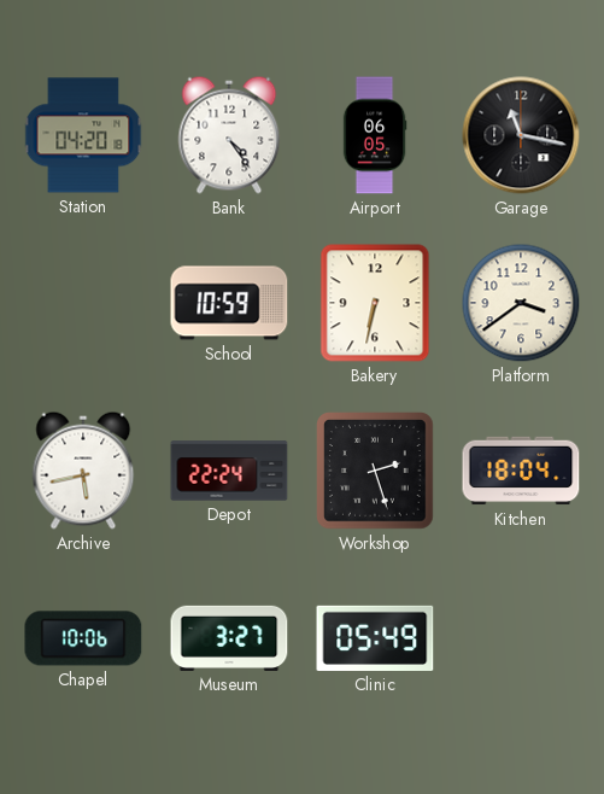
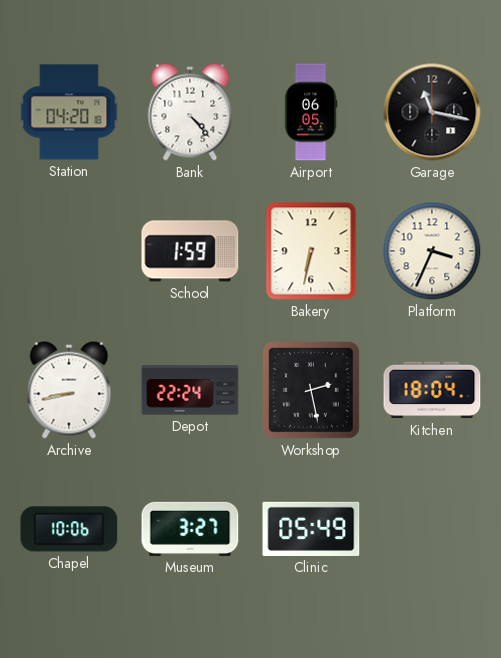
Bank: 4:24 -> 4:23 (190, 112)
School: 10:59 -> 1:59 (190, 251)
Platform: 3:39 -> 3:34 (432, 251)
Archive: 5:43 -> 8:43 (69, 390)
Workshop: 2:27 -> 2:28 (312, 391)
